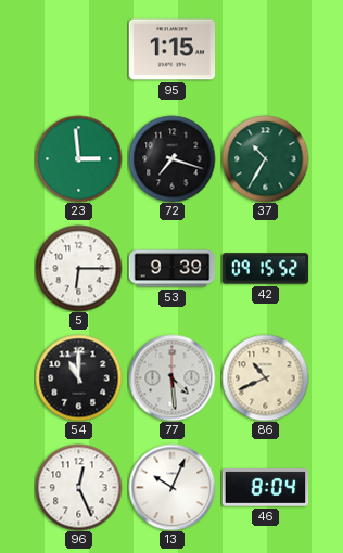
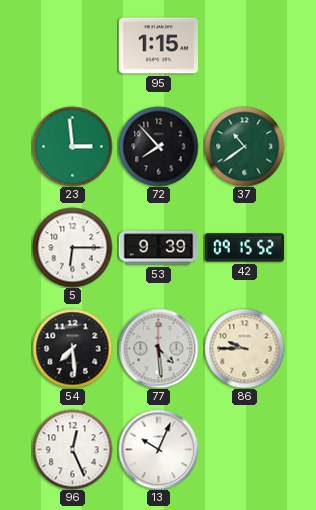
72: 7:18 -> 7:53 (158, 146)
37: 10:35 -> 10:39 (244, 146)
54: 11:00 -> 7:29 (72, 348)
86: 10:41 -> 9:45 (244, 348)
46: 8:04 -> none (265, 488)
